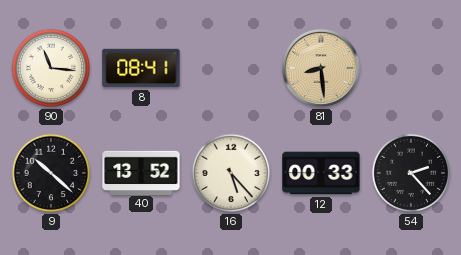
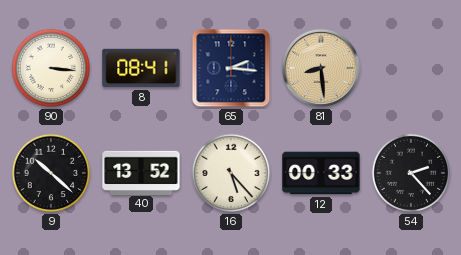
90: 11:16 -> 3:16 (51, 68)
65: none -> 2:16 (231, 68)
